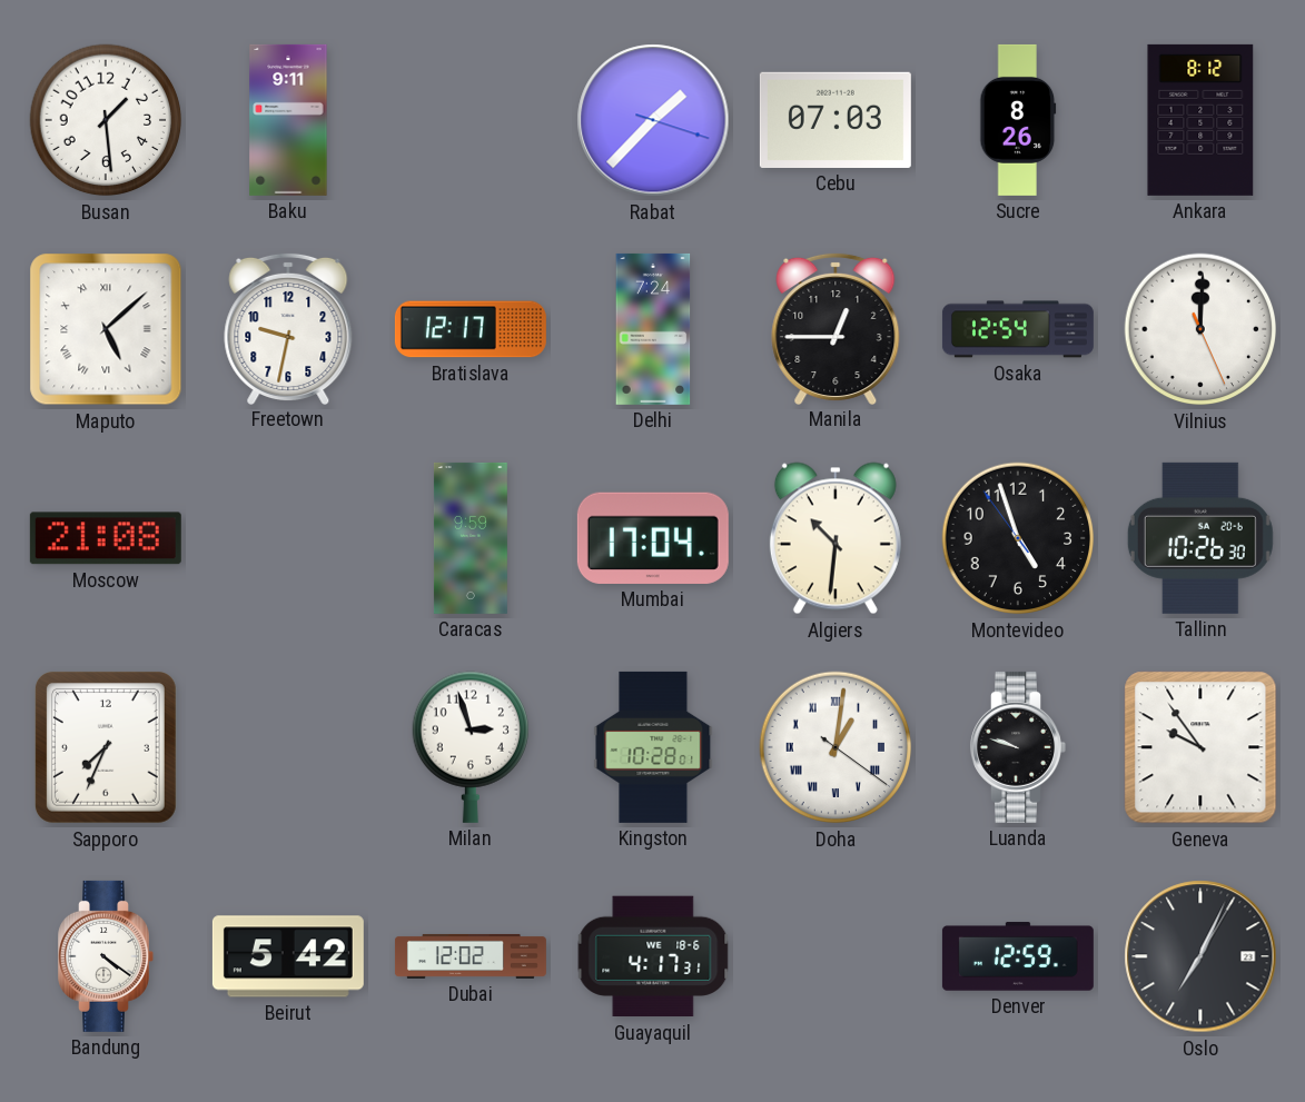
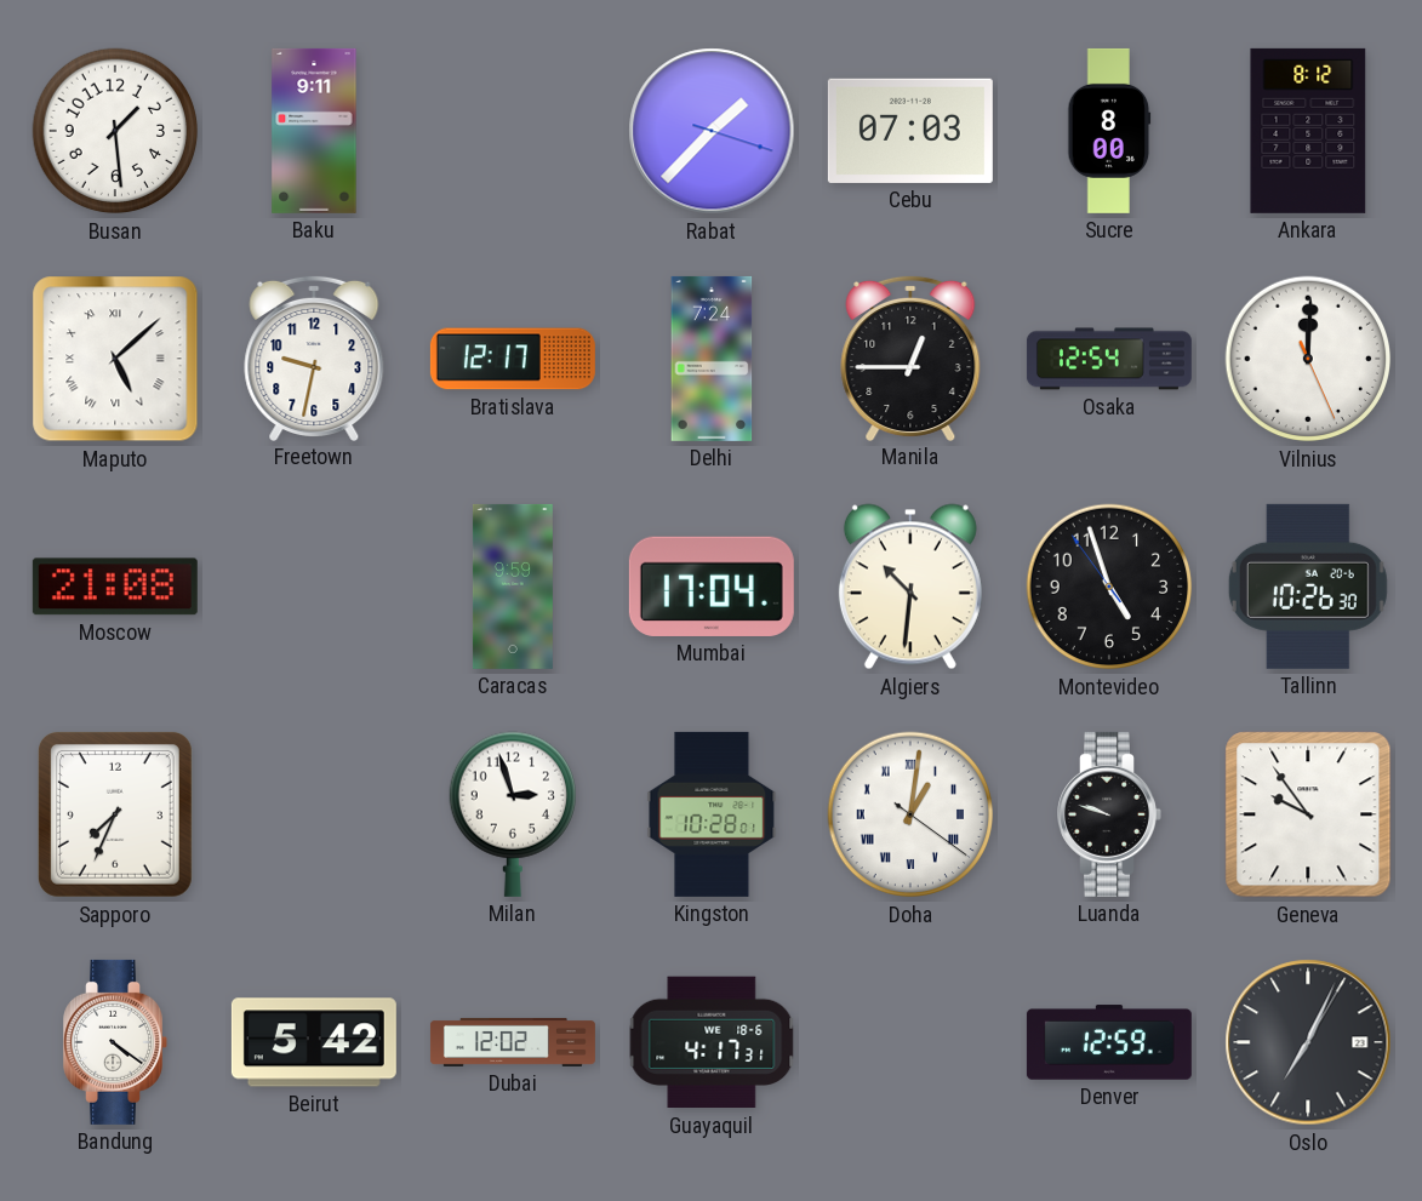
Sucre: 8:26 -> 8:00 (1109, 131)
